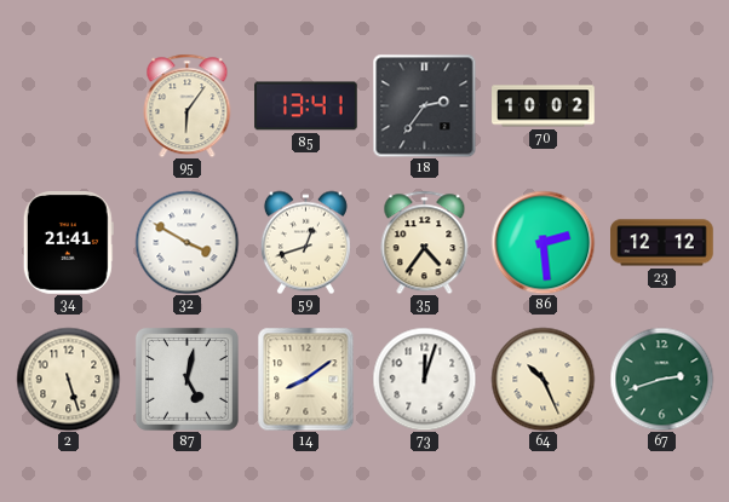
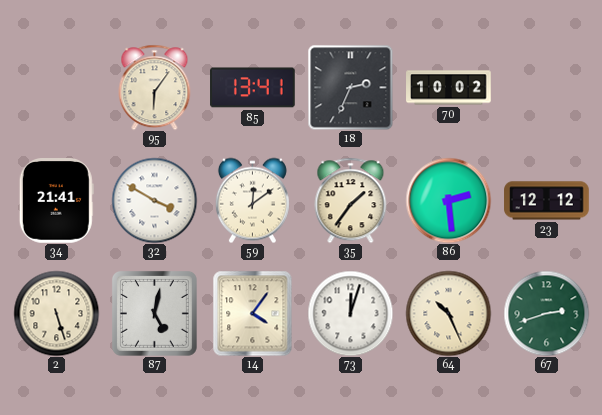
18: 2:36 -> 2:34 (350, 87)
59: 12:42 -> 12:09 (252, 200)
35: 4:36 -> 1:36 (351, 200)
14: 8:09 -> 4:06 (253, 313)
